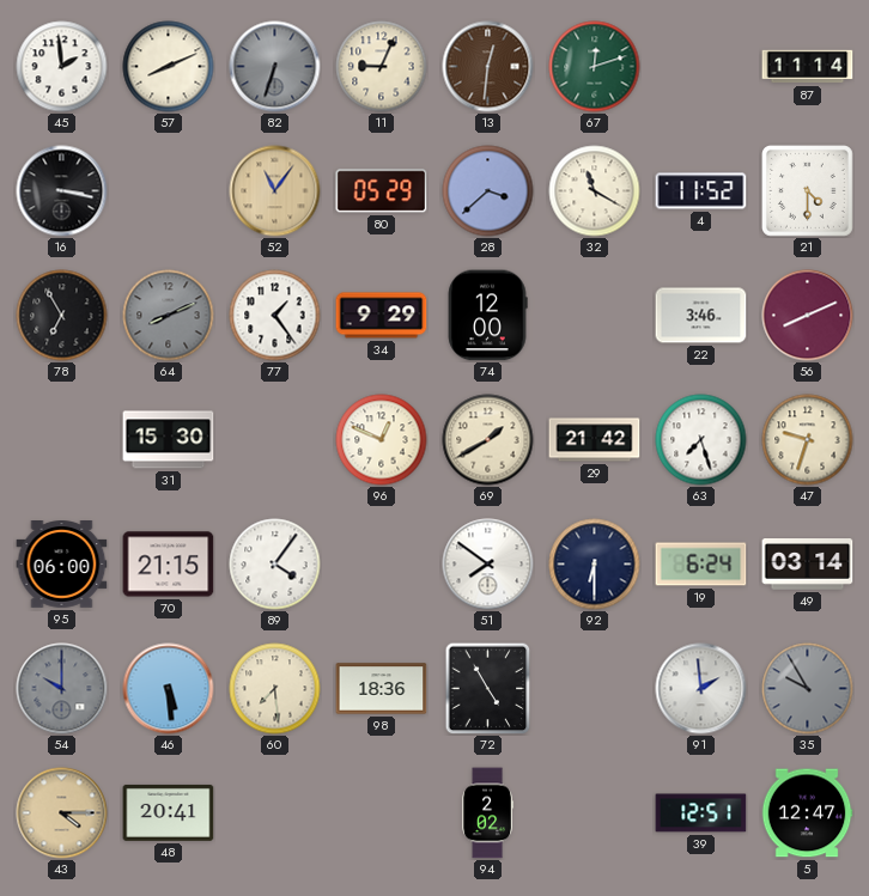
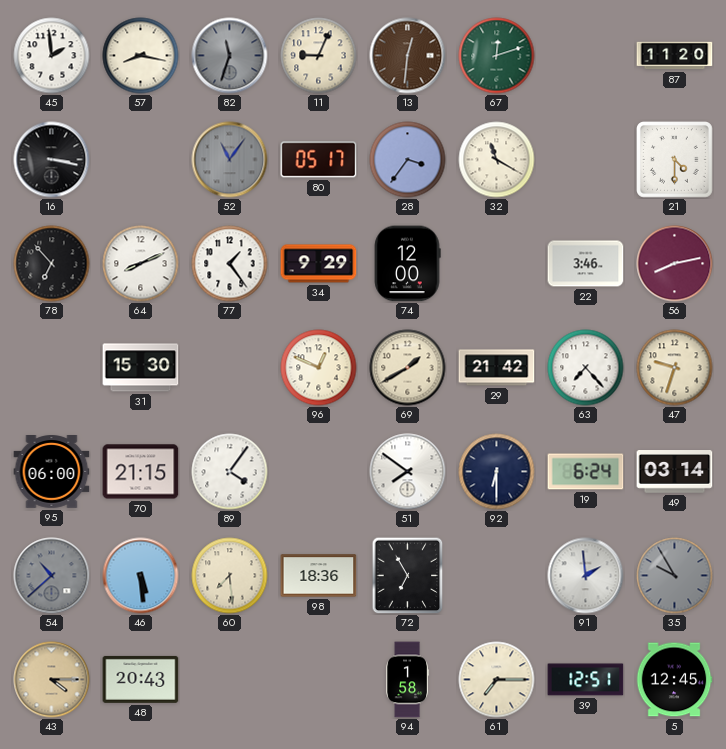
57: 8:11 -> 8:17 (141, 56)
82: 6:33 -> 11:33 (230, 56)
87: 11:14 -> 11:20 (675, 56)
52 dial: champagne -> grey (230, 160)
80: 05:29 -> 05:17 (319, 160)
28: 3:38 -> 3:36 (408, 160)
4: 11:52 -> none (701, 191)
78: 6:55 -> 6:53 (52, 264)
64 dial: grey -> white (141, 264)
56: 8:11 -> 8:13 (675, 264)
63: 7:27 -> 7:23 (586, 368)
54: 10:00 -> 10:38 (52, 576)
72: 4:55 -> 6:55 (408, 575)
48: 20:41 -> 20:43 (141, 679)
94: 2:02 -> 1:58 (408, 680)
61: none -> 7:15 (497, 680)
5: 12:47 -> 12:45 (674, 680)
